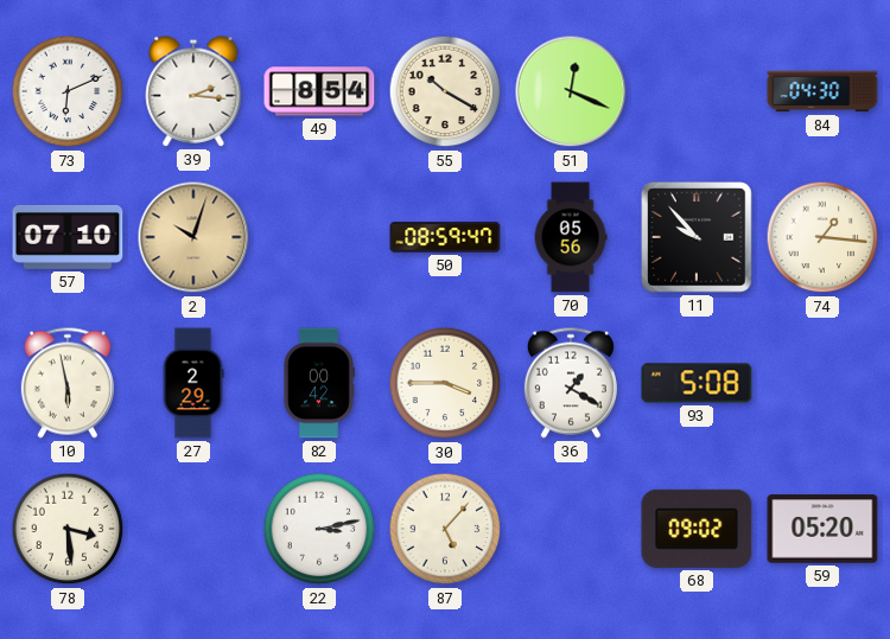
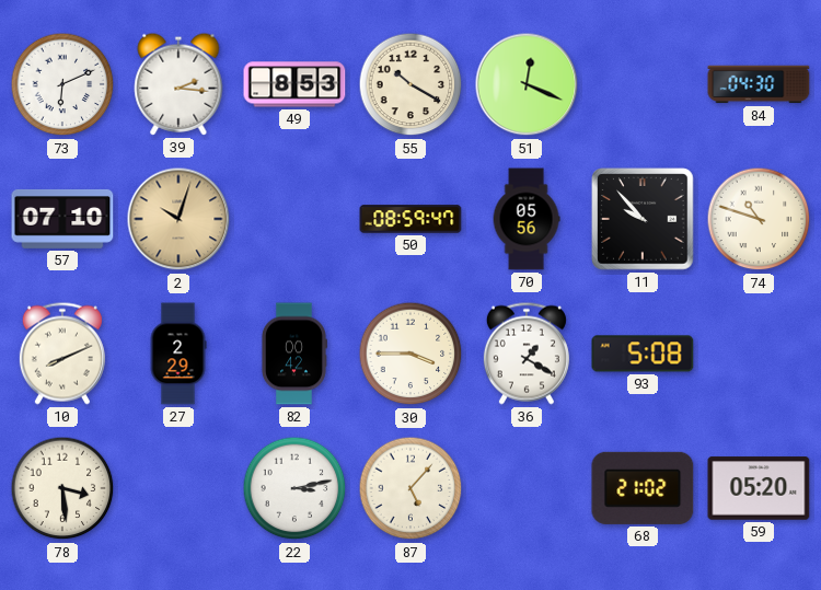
49: 8:54 -> 8:53 (294, 84)
74: 1:16 -> 10:48 (759, 219)
10: 5:58 -> 8:11 (62, 354)
68: 09:02 -> 21:02 (643, 488)
